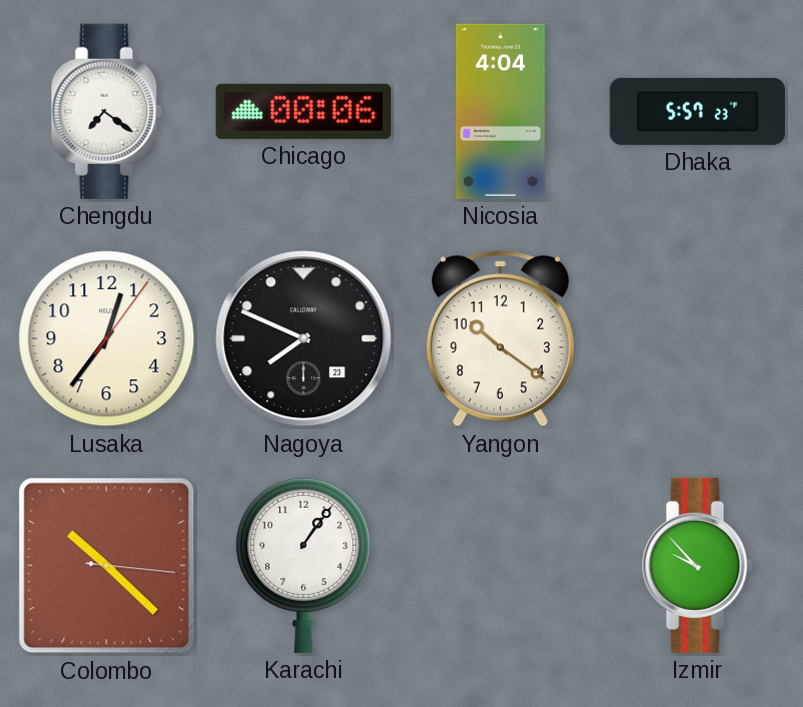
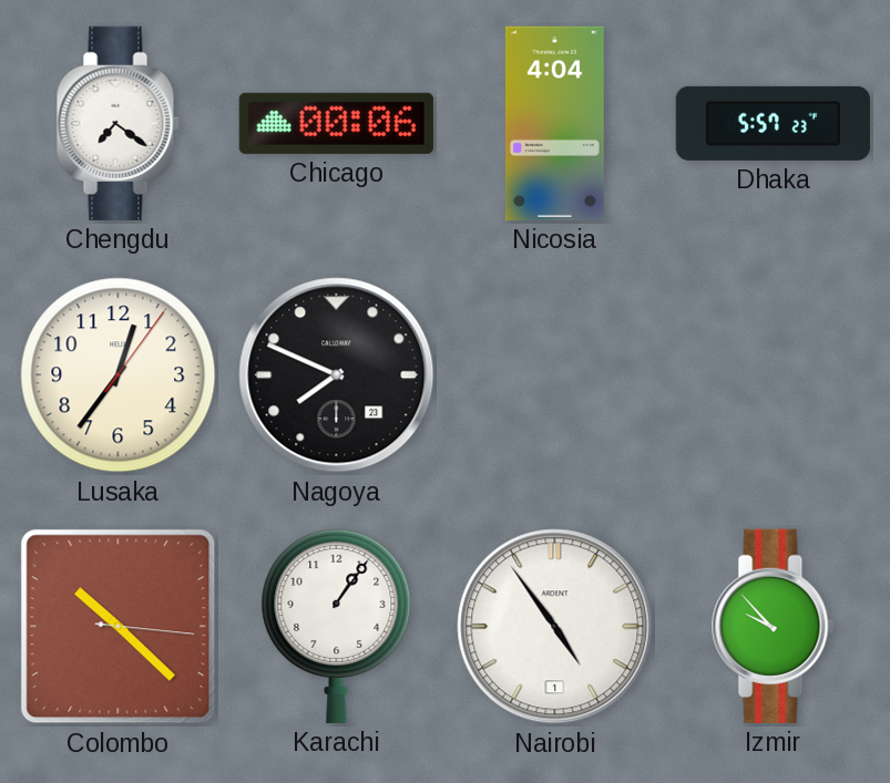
Yangon: 10:21 -> none (500, 339)
Nairobi: none -> 4:54 (555, 627)
